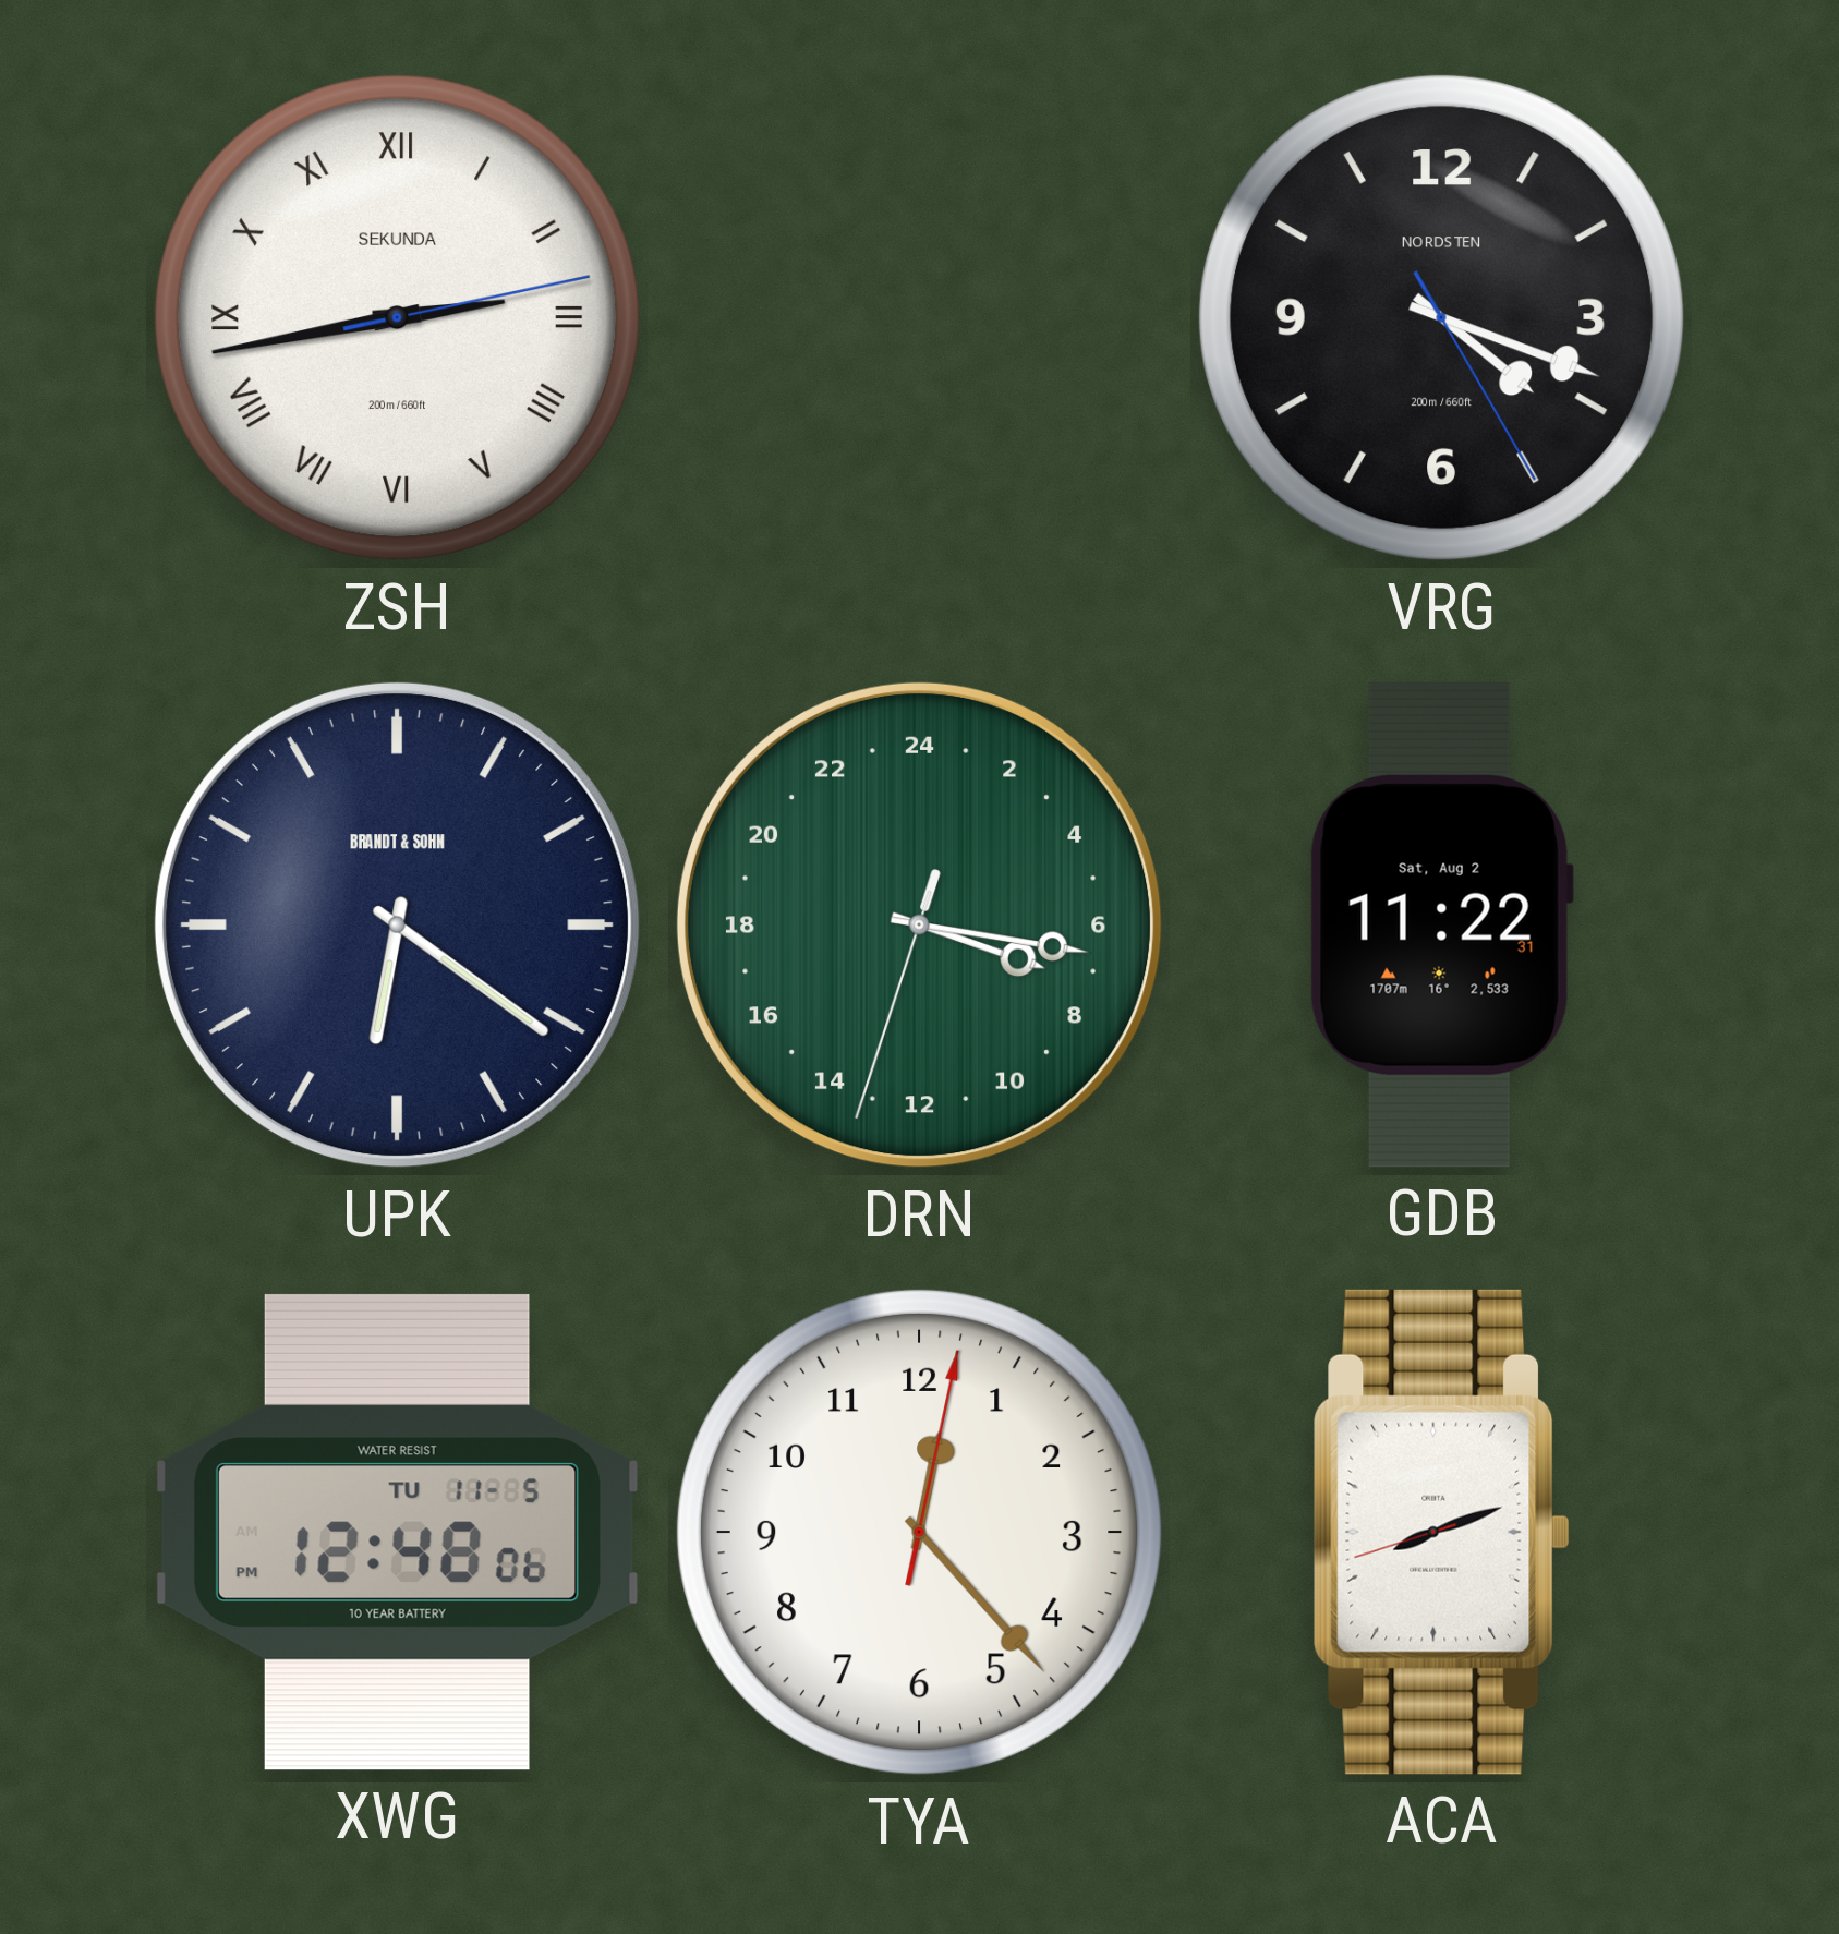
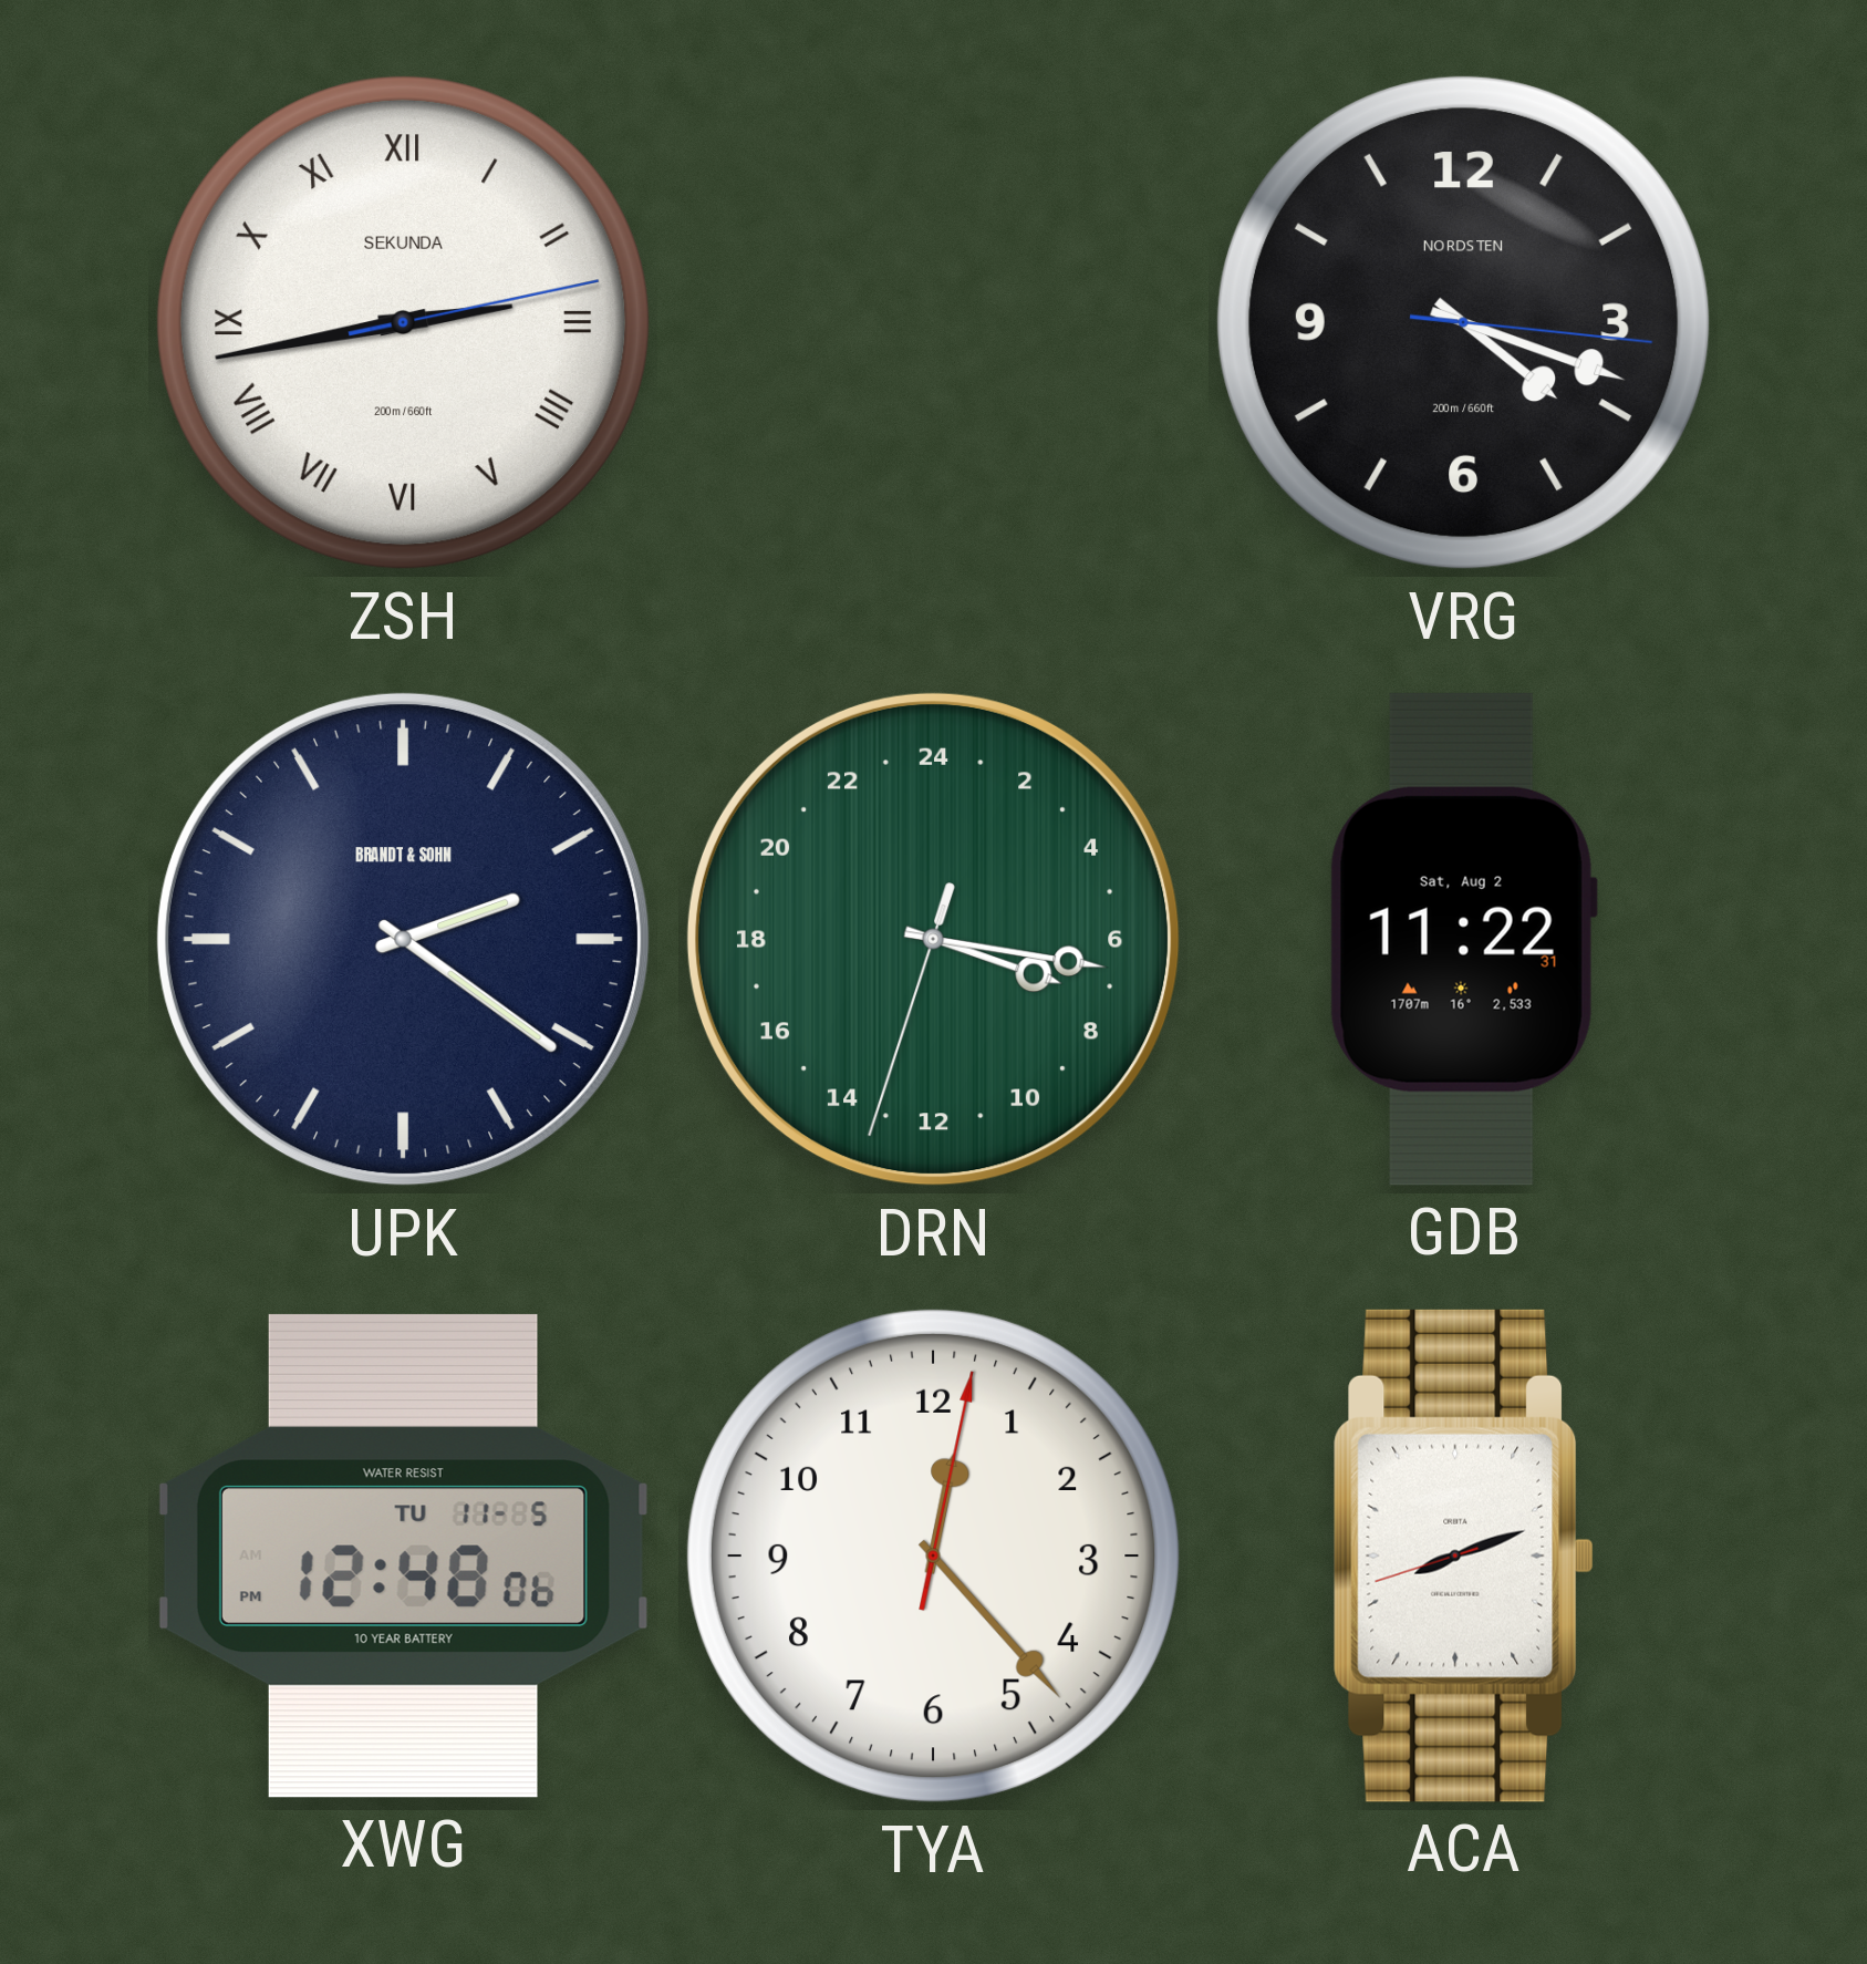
VRG: 4:18:25 -> 4:18:16 (1463, 322)
UPK: 6:21 -> 2:21 (403, 939)
